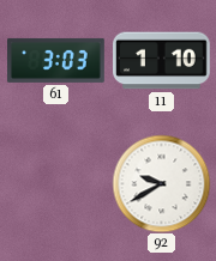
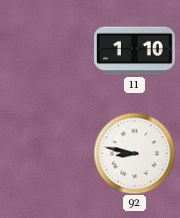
61: 3:03 -> none (56, 60)
92: 9:40 -> 8:47 (134, 153)
